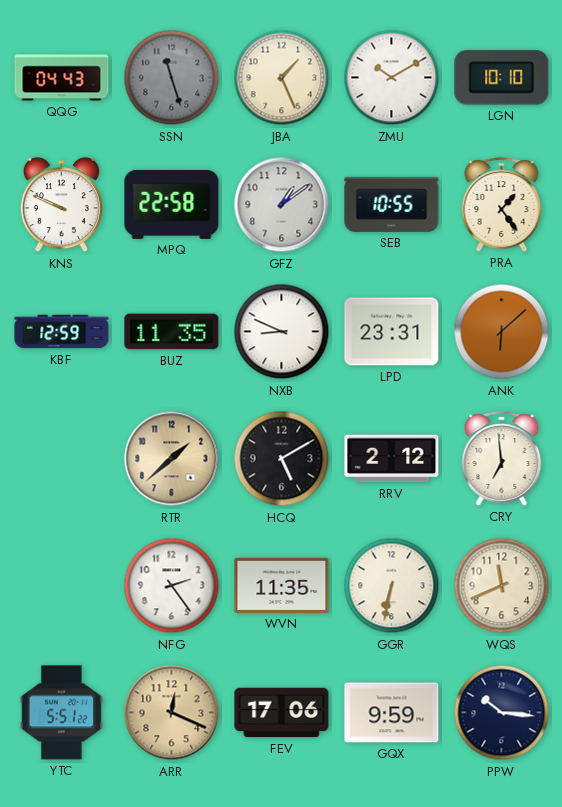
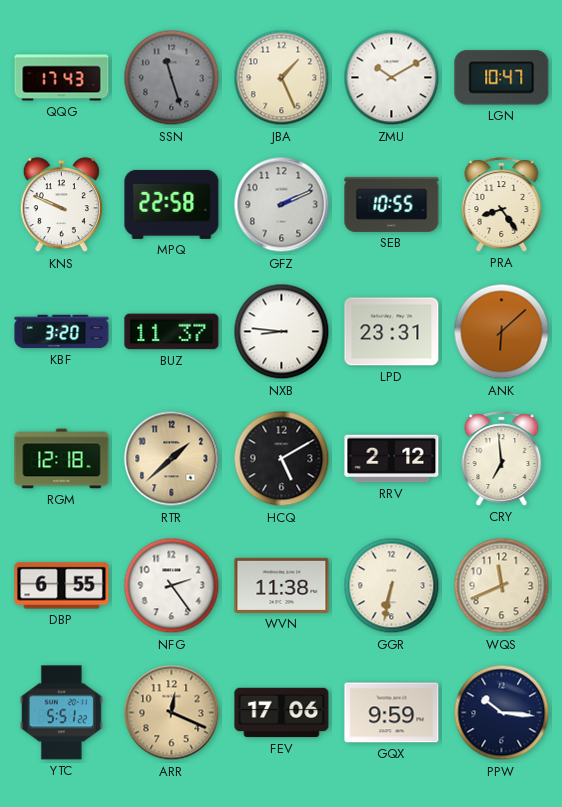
QQG: 04:43 -> 17:43 (62, 78)
LGN: 10:10 -> 10:47 (502, 78)
GFZ: 1:09 -> 2:11 (282, 205)
PRA: 1:24 -> 8:24 (502, 205)
KBF: 12:59 -> 3:20 (62, 332)
BUZ: 11:35 -> 11:37 (172, 332)
NXB: 8:49 -> 8:46 (282, 332)
RGM: none -> 12:18 (62, 459)
DBP: none -> 6:55 (62, 586)
WVN: 11:35 -> 11:38 (282, 585)
